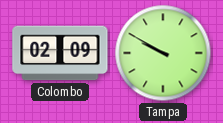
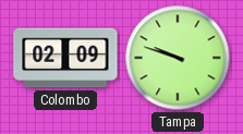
Tampa: 9:50 -> 9:48 (178, 58)
